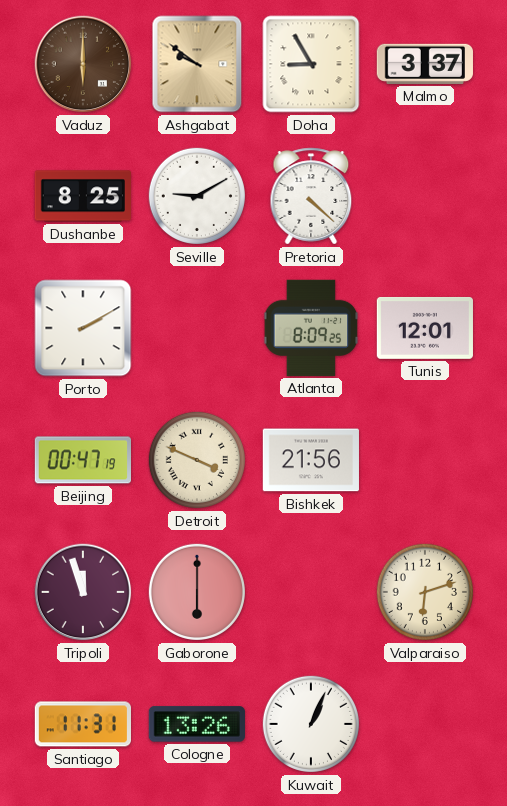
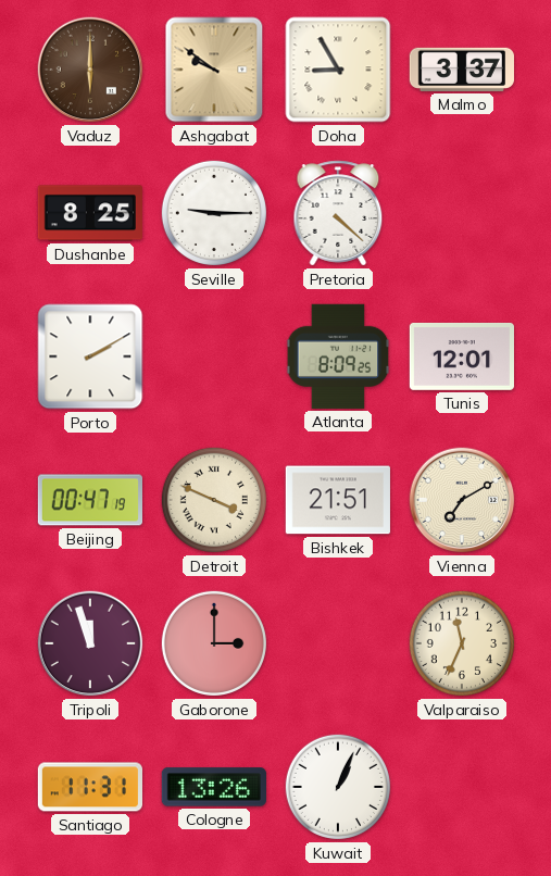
Seville: 9:10 -> 9:15 (214, 213)
Bishkek: 21:56 -> 21:51 (338, 500)
Vienna: none -> 7:10 (462, 500)
Gaborone: 6:00 -> 3:00 (214, 643)
Valparaiso: 6:12 -> 11:34 (462, 643)
